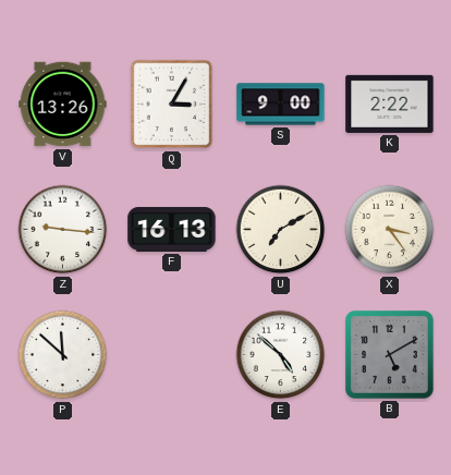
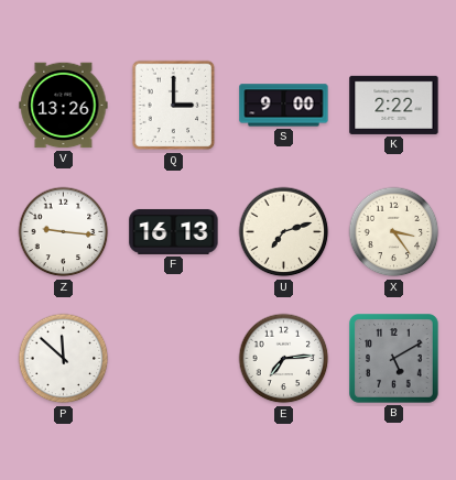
Q: 3:05 -> 3:00 (174, 106)
U: 7:10 -> 7:12 (284, 232)
E: 4:52 -> 7:14 (284, 359)
